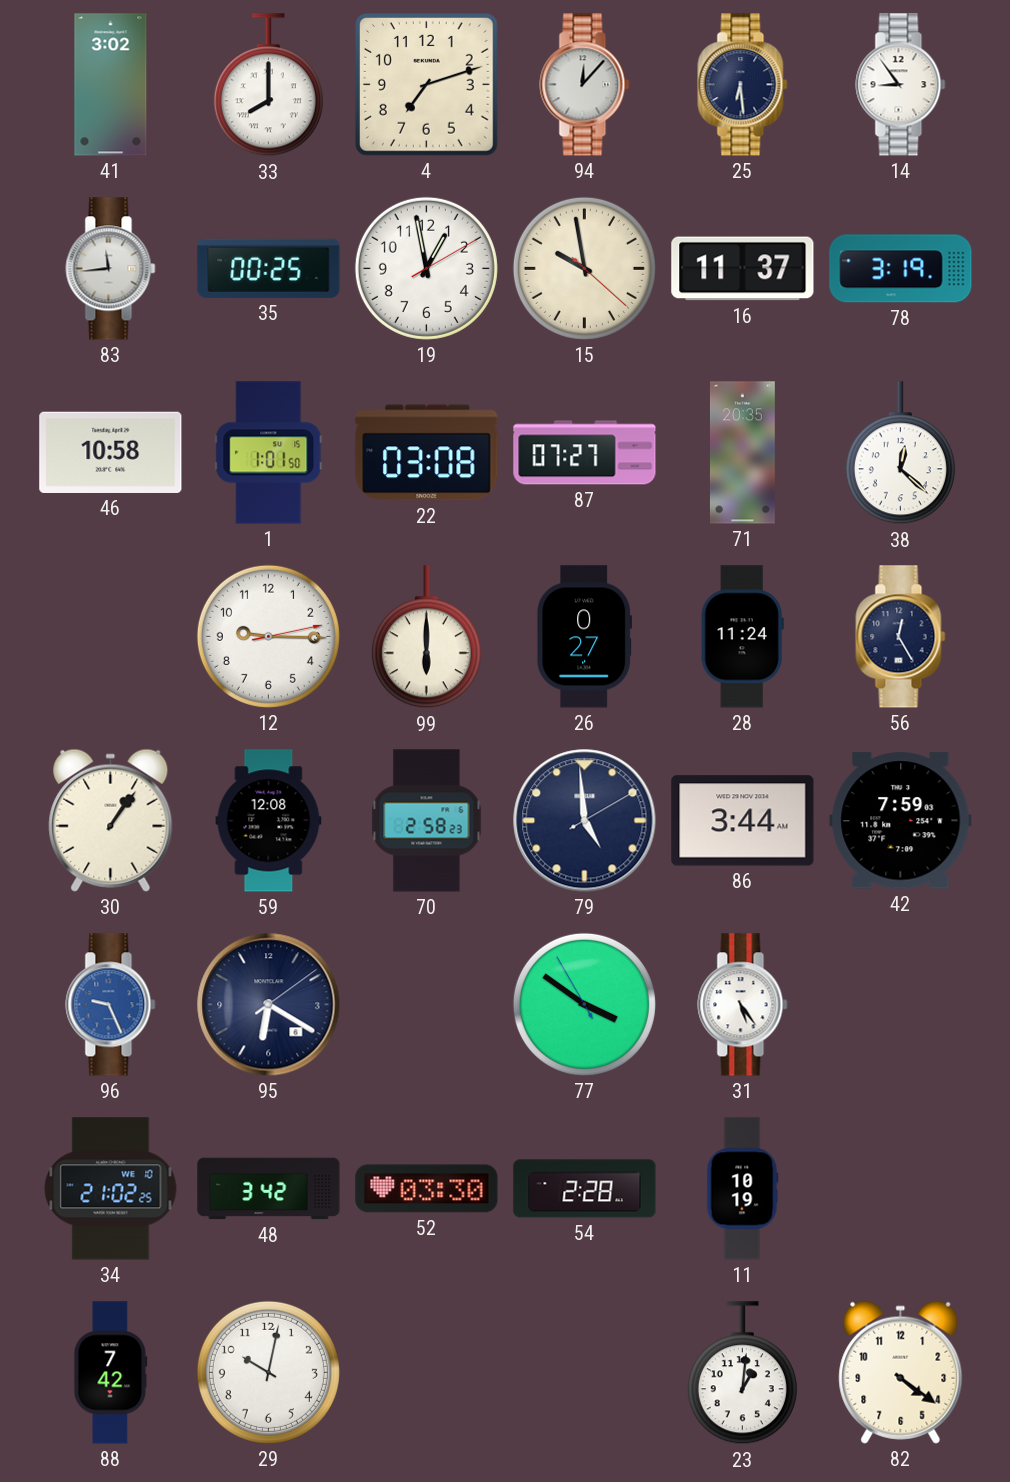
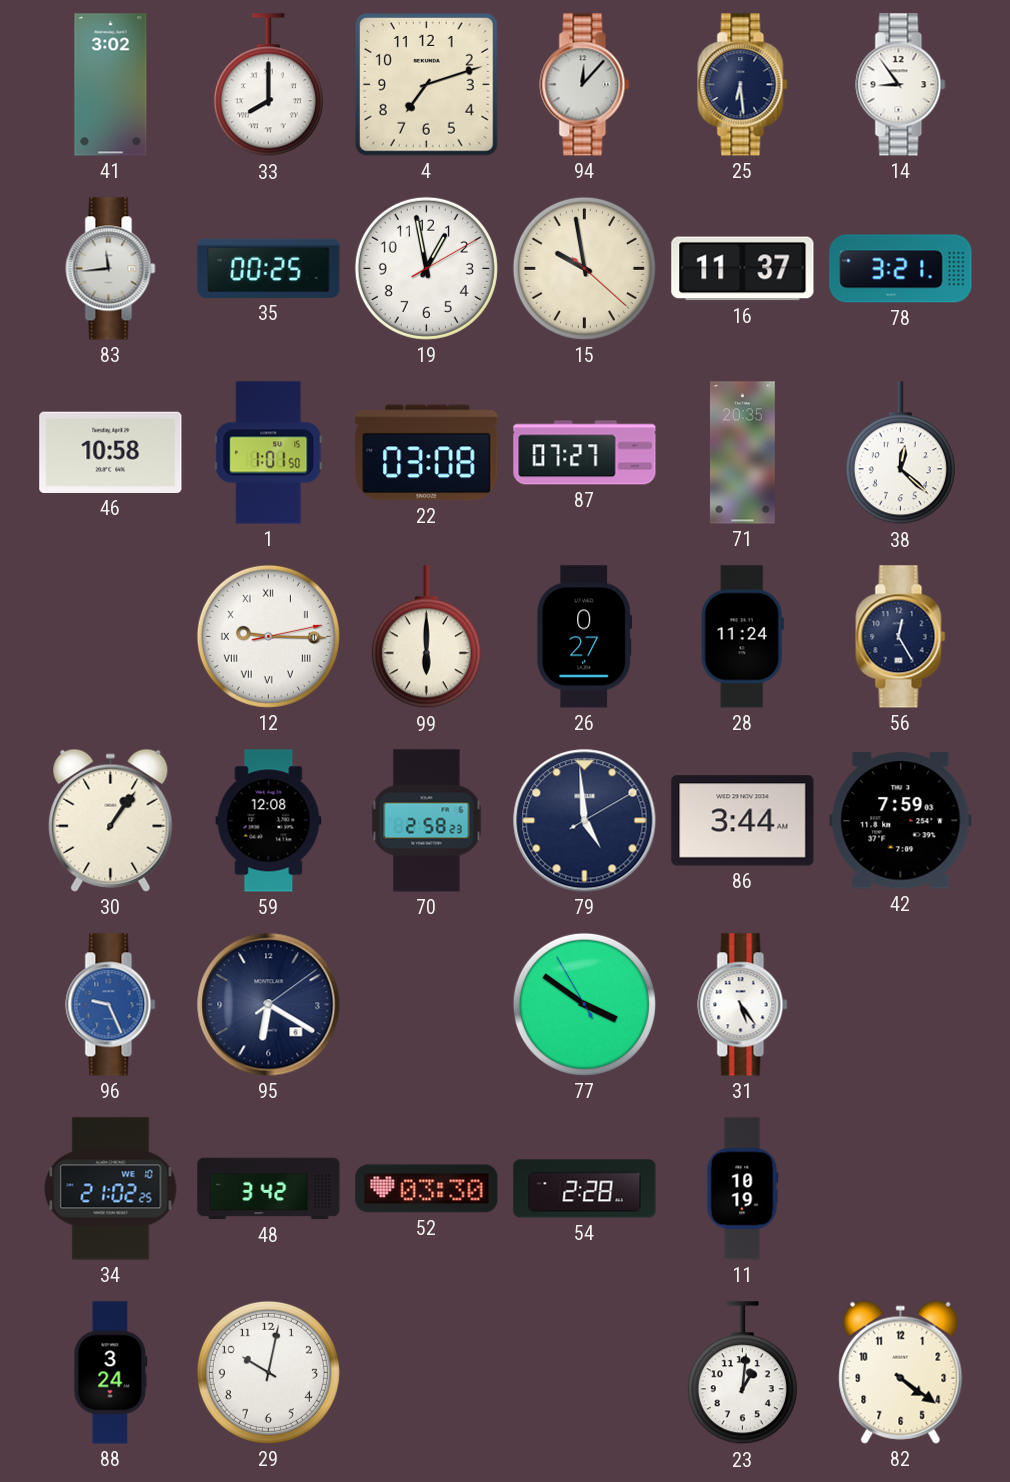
78: 3:19 -> 3:21 (901, 269)
12 numerals: Arabic -> Roman (268, 636)
88: 7:42 -> 3:24 (111, 1373)
